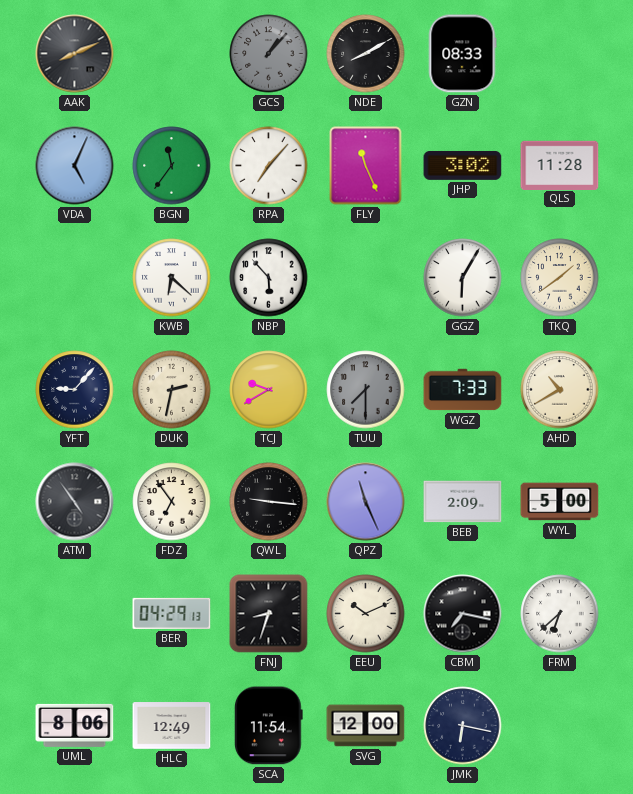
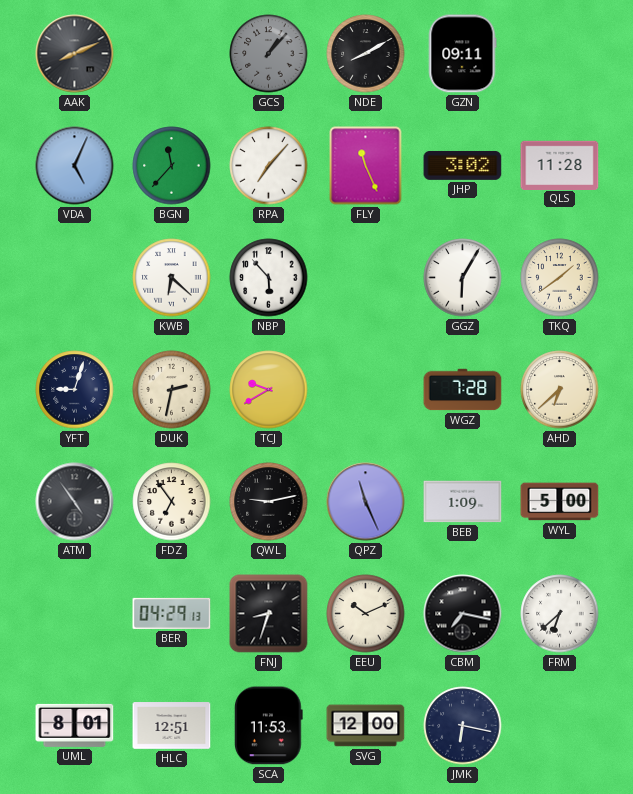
GZN: 08:33 -> 09:11 (462, 54)
BGN: 11:36 -> 11:37 (172, 166)
YFT: 9:07 -> 9:03 (75, 390)
TUU: 7:30 -> none (366, 390)
WGZ: 7:33 -> 7:28 (463, 390)
AHD: 10:40 -> 6:38 (560, 390)
QWL: 9:16 -> 9:13 (269, 502)
BEB: 2:09 -> 1:09 (463, 502)
UML: 8:06 -> 8:01 (75, 725)
HLC: 12:49 -> 12:51 (172, 726)
SCA: 11:54 -> 11:53 (268, 726)
